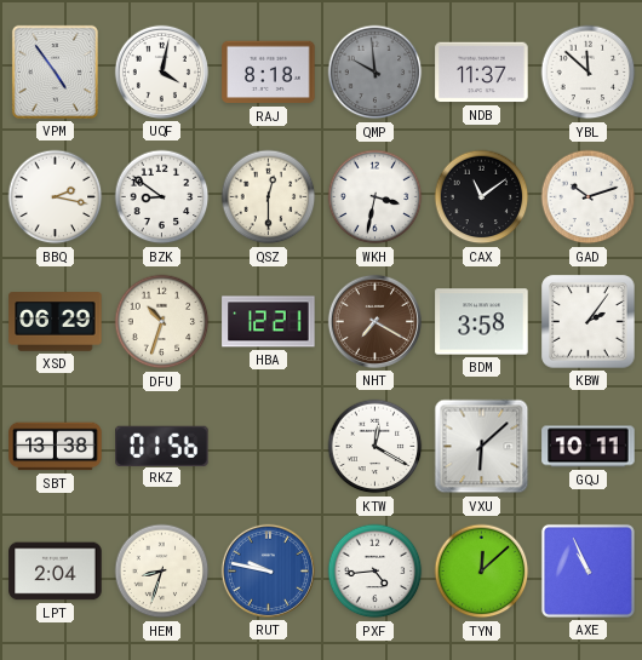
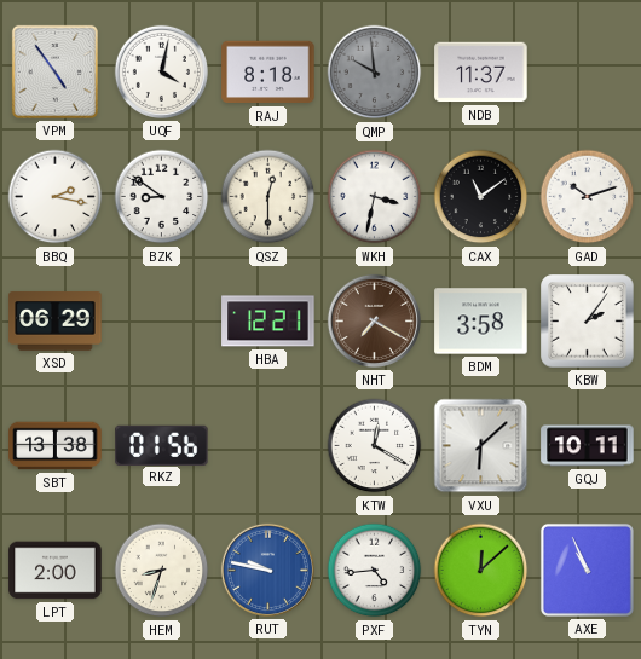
YBL: 11:52 -> none (589, 73)
DFU: 10:33 -> none (162, 322)
LPT: 2:04 -> 2:00 (56, 571)
